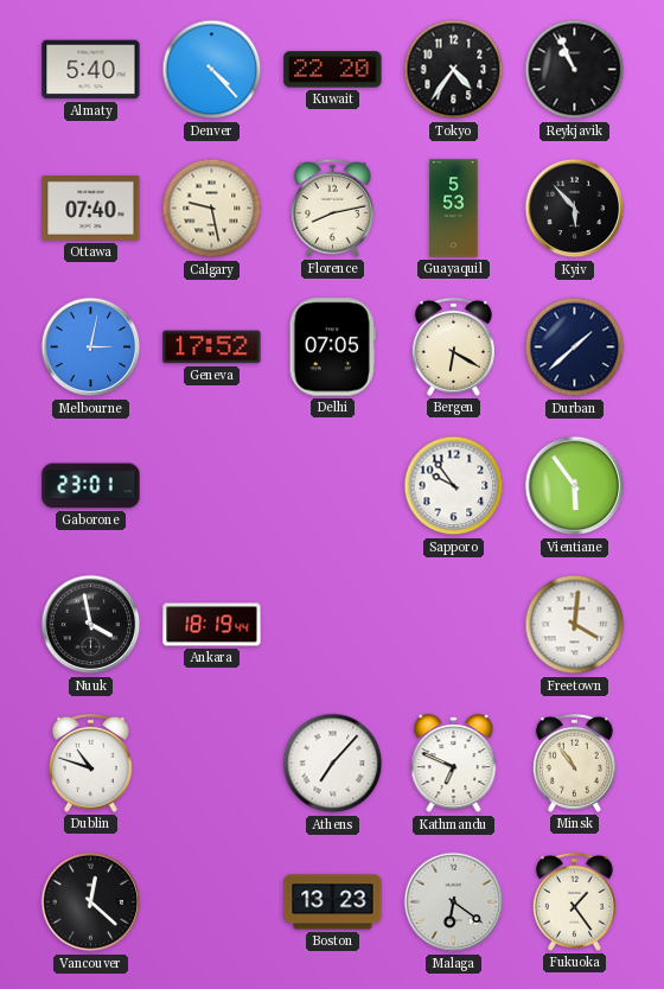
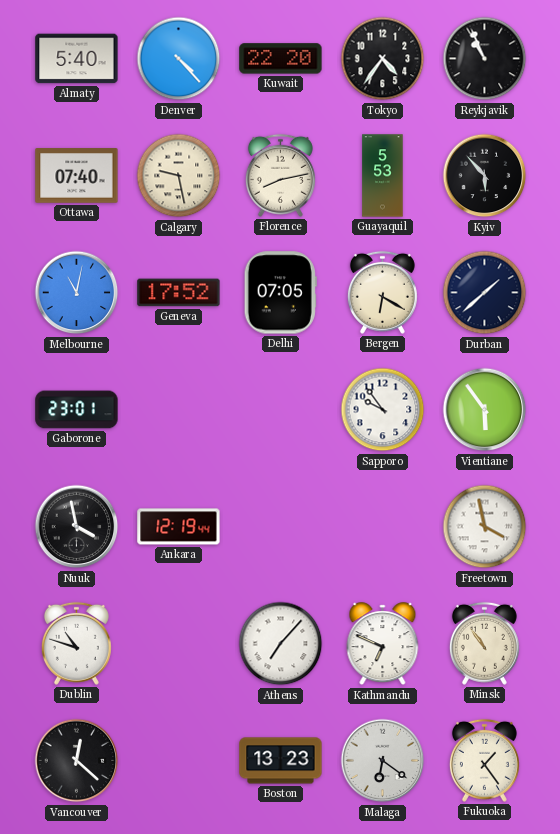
Melbourne: 3:02 -> 11:02 (77, 293)
Ankara: 18:19 -> 12:19 (179, 527)
Freetown: 4:01 -> 3:58 (485, 527)
